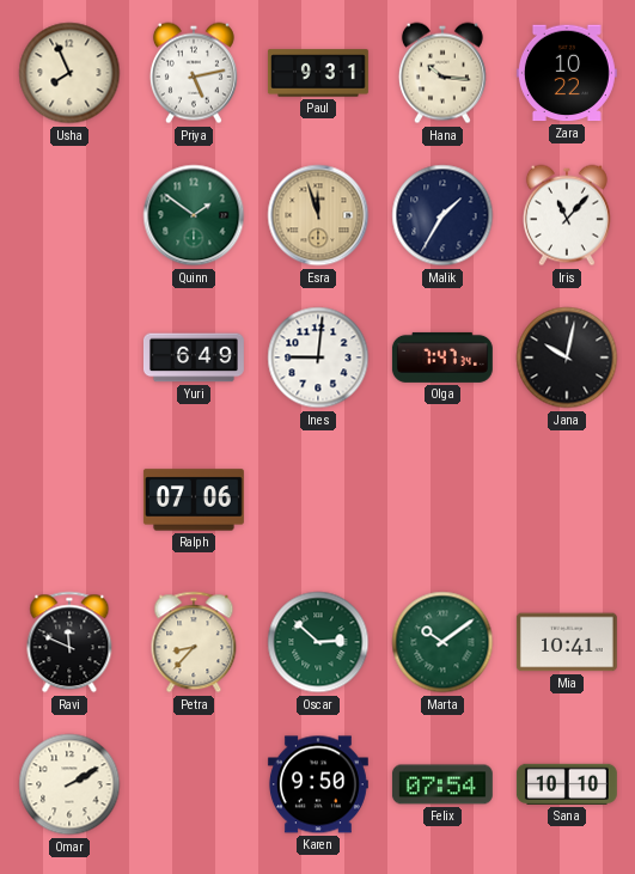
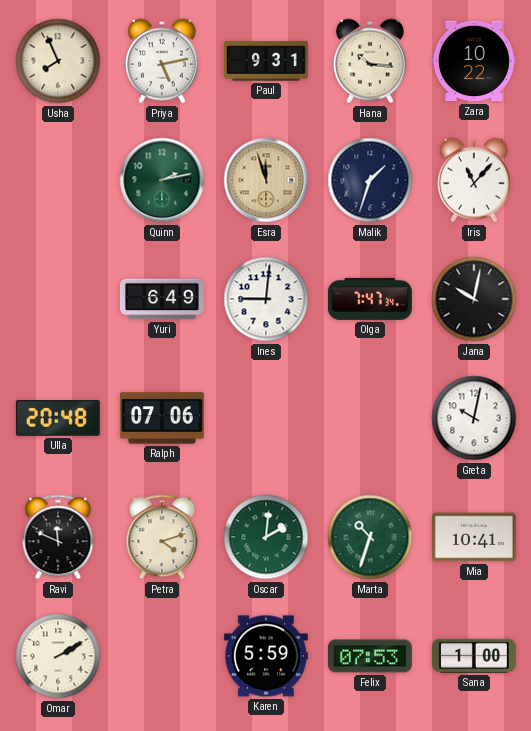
Quinn: 1:51 -> 2:13 (162, 180)
Malik: 1:35 -> 1:33 (370, 180)
Ulla: none -> 20:48 (58, 419)
Greta: none -> 10:02 (474, 418)
Petra: 8:37 -> 4:12 (162, 537)
Oscar: 2:52 -> 2:01 (266, 537)
Marta: 10:09 -> 10:33 (370, 537)
Karen: 9:50 -> 5:59 (266, 656)
Felix: 07:54 -> 07:53 (370, 656)
Sana: 10:10 -> 1:00 (474, 656)
